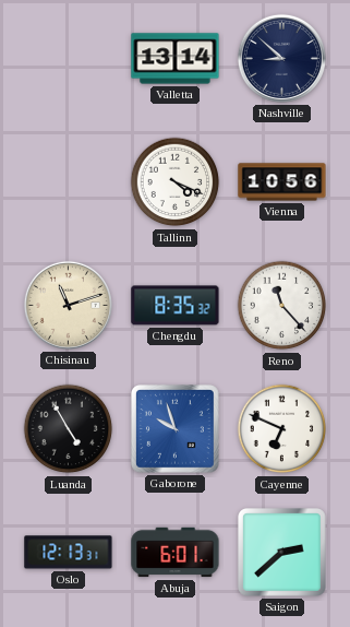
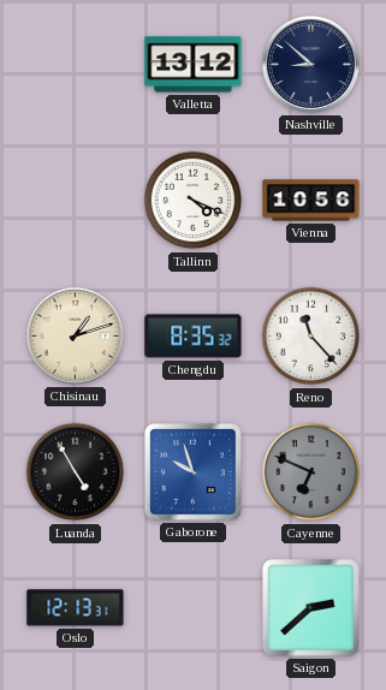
Valletta: 13:14 -> 13:12 (194, 65)
Chisinau: 11:12 -> 1:12 (75, 335)
Cayenne dial: white -> grey (311, 472)
Abuja: 6:01 -> none (176, 553)
